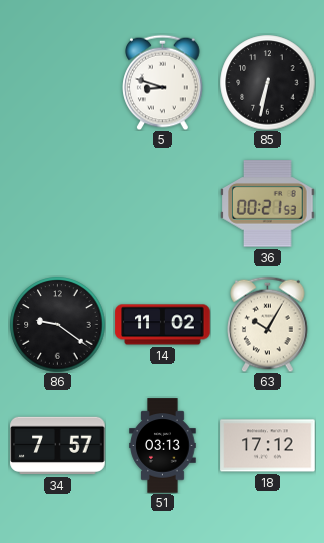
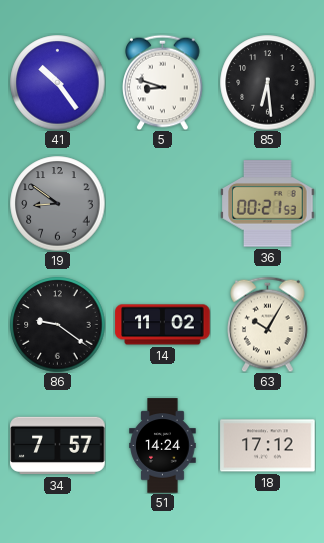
41: none -> 10:24 (57, 82)
85: 6:32 -> 6:29 (267, 82)
19: none -> 8:51 (57, 203)
51: 03:13 -> 14:24 (163, 446)
